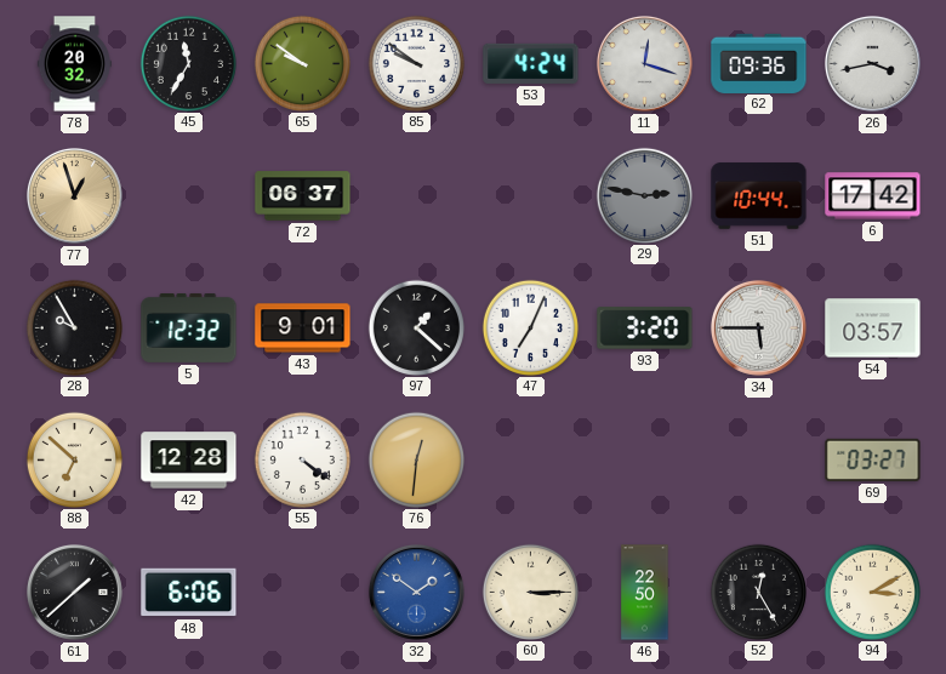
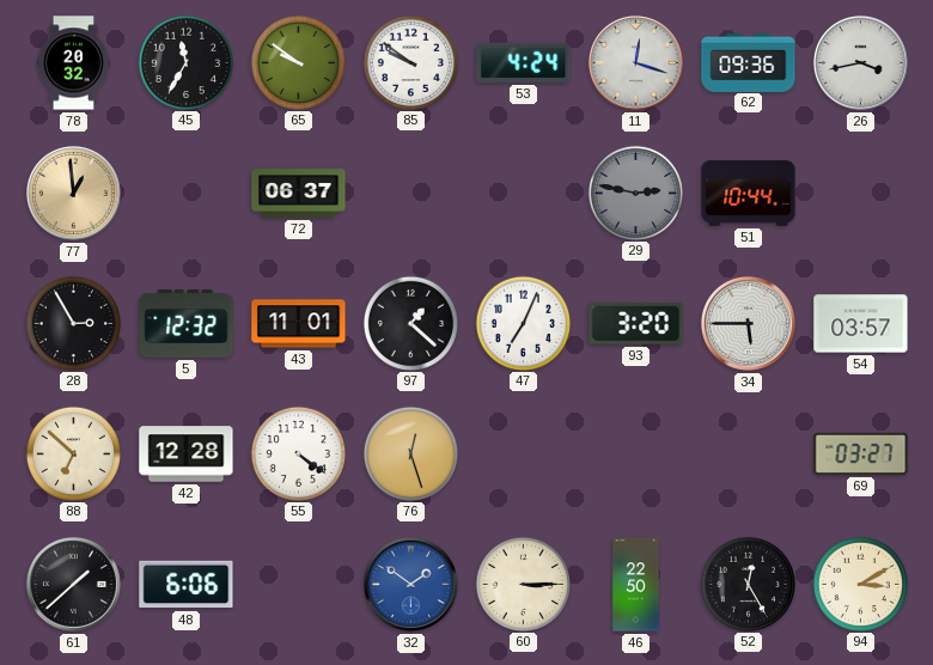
77: 12:57 -> 12:59 (73, 193)
6: 17:42 -> none (873, 196)
28: 9:55 -> 2:55 (73, 323)
43: 9:01 -> 11:01 (299, 324)
76: 12:31 -> 12:27 (410, 453)
